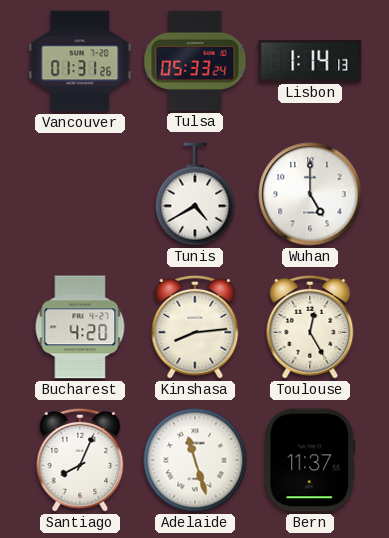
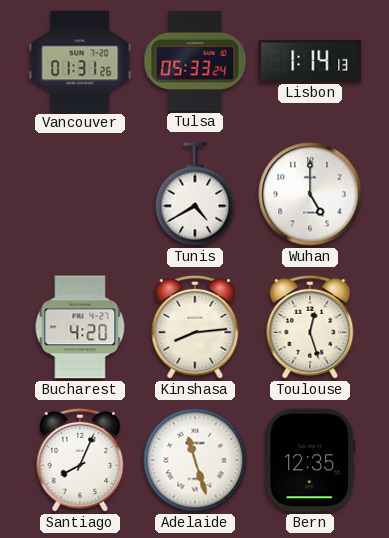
Toulouse: 12:25 -> 12:27 (310, 327)
Bern: 11:37 -> 12:35 (310, 460)
